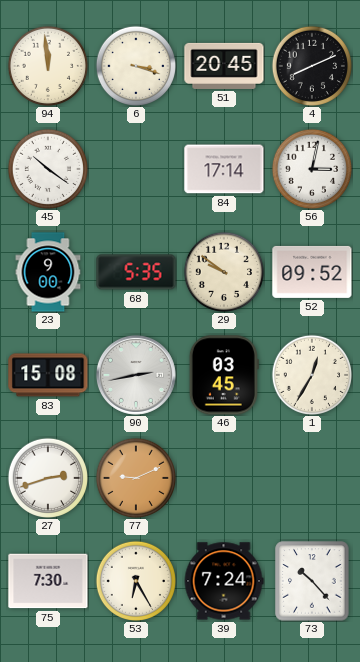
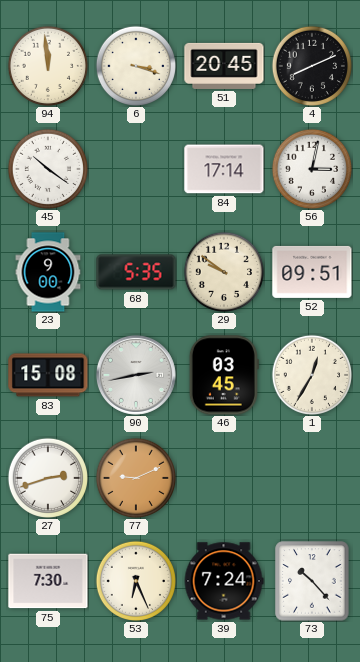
52: 09:52 -> 09:51 (312, 272)
53: 6:25 -> 6:26 (135, 580)
